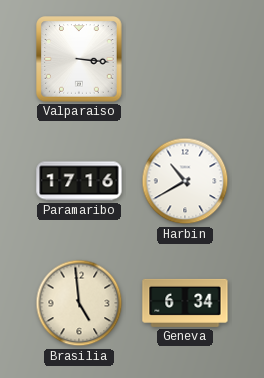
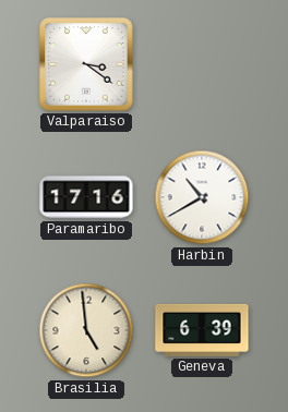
Valparaiso: 3:16 -> 3:21 (86, 64)
Geneva: 6:34 -> 6:39 (202, 330)
